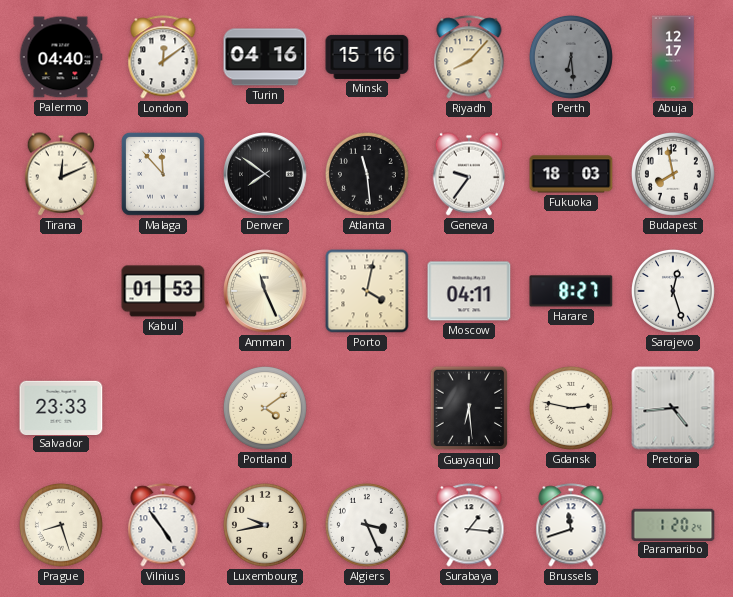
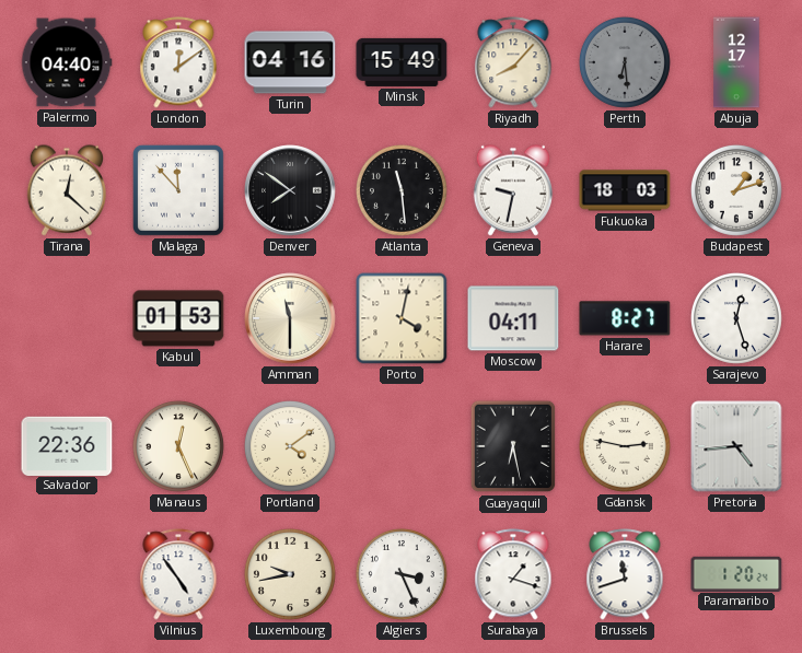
Minsk: 15:16 -> 15:49 (402, 62)
Tirana: 12:11 -> 12:22 (67, 190)
Geneva: 9:36 -> 9:32 (513, 190)
Budapest: 7:58 -> 1:12 (736, 190)
Amman: 11:26 -> 11:30 (290, 318)
Salvador: 23:33 -> 22:36 (67, 445)
Manaus: none -> 12:26 (178, 446)
Guayaquil: 6:29 -> 6:28 (513, 446)
Prague: 8:27 -> none (61, 525)
Surabaya: 1:16 -> 1:18 (513, 574)
